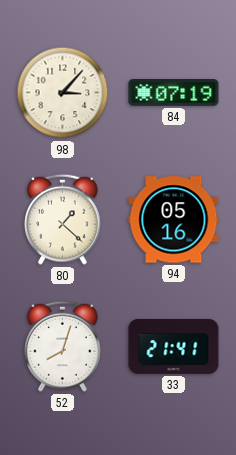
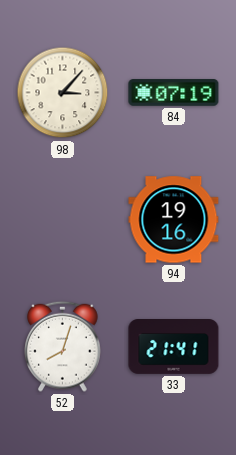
80: 1:22 -> none (63, 219)
94: 05:16 -> 19:16 (174, 220)
